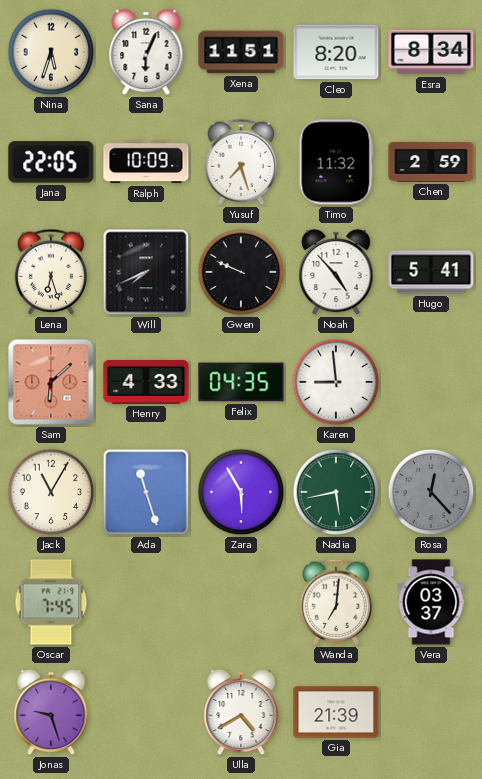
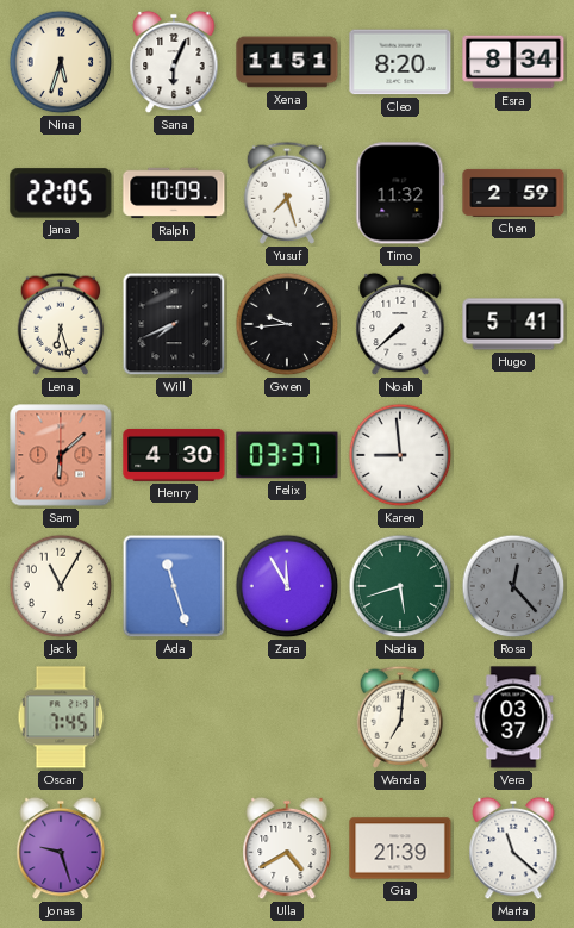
Gwen: 9:49 -> 9:44 (287, 324)
Noah: 4:53 -> 7:38 (400, 324)
Henry: 4:33 -> 4:30 (174, 455)
Felix: 04:35 -> 03:37 (287, 455)
Zara: 5:55 -> 11:55 (287, 586)
Nadia: 5:43 -> 5:42 (400, 586)
Marta: none -> 11:22 (513, 848)
